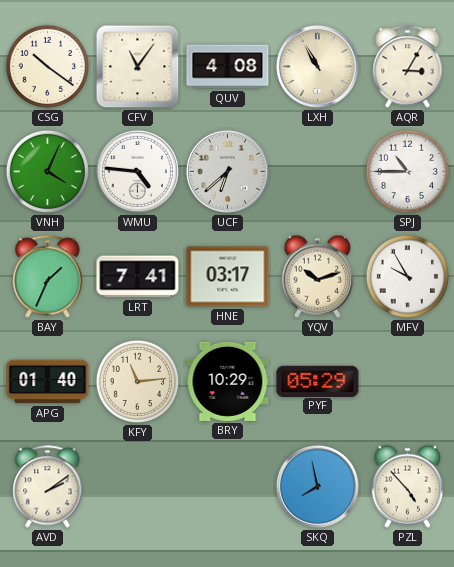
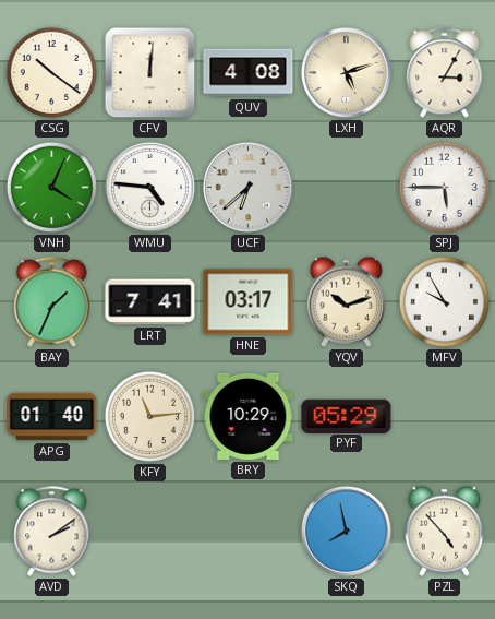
CFV: 11:06 -> 12:01 (150, 73)
LXH: 10:55 -> 5:12 (346, 72)
SPJ: 10:45 -> 5:45 (444, 187)
